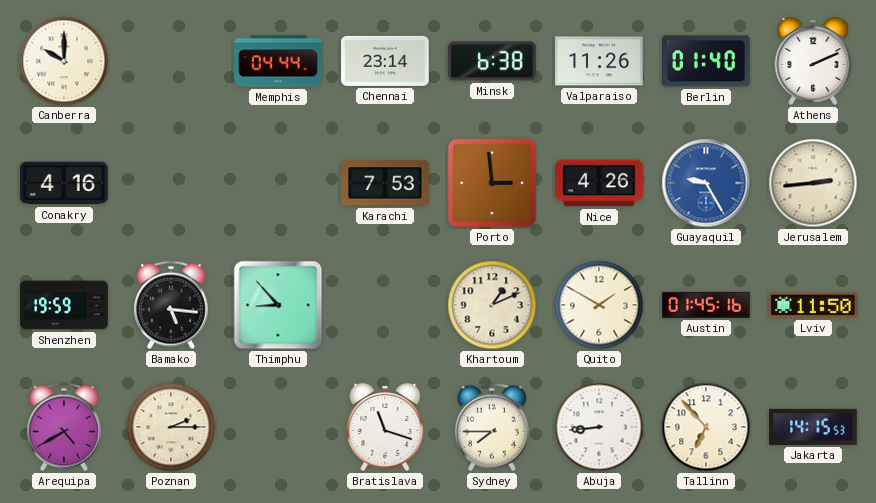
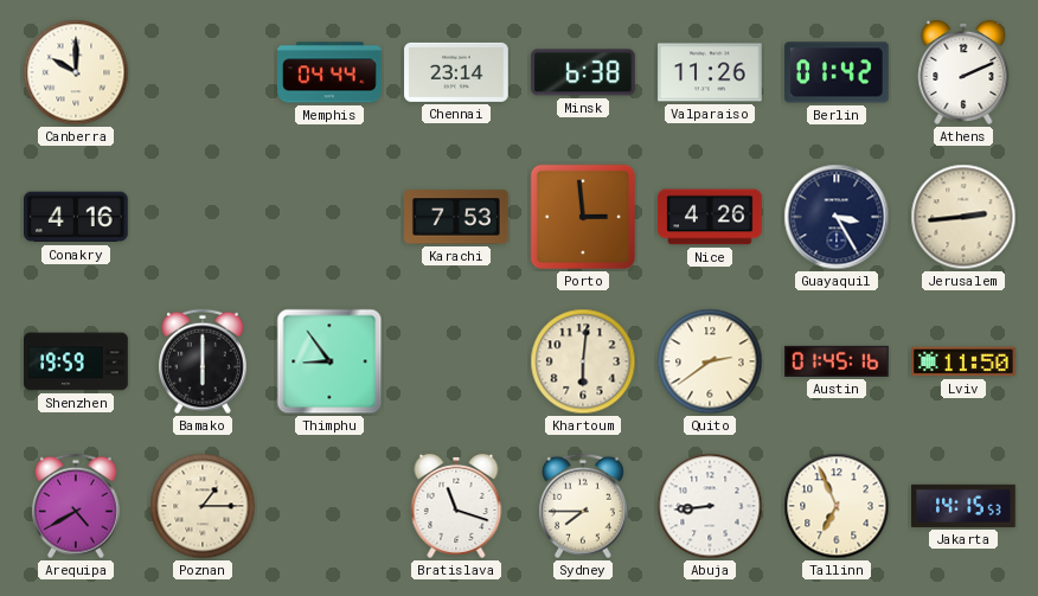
Berlin: 01:40 -> 01:42 (838, 72)
Guayaquil: 9:25 -> 3:25 (837, 217)
Guayaquil dial: blue -> navy (837, 217)
Bamako: 5:16 -> 6:00 (203, 361)
Thimphu: 8:53 -> 8:54 (329, 361)
Khartoum: 1:11 -> 6:01 (583, 361)
Quito: 1:50 -> 2:39 (710, 361)
Poznan: 2:15 -> 1:15 (203, 506)
Tallinn: 6:53 -> 6:56 (837, 506)
